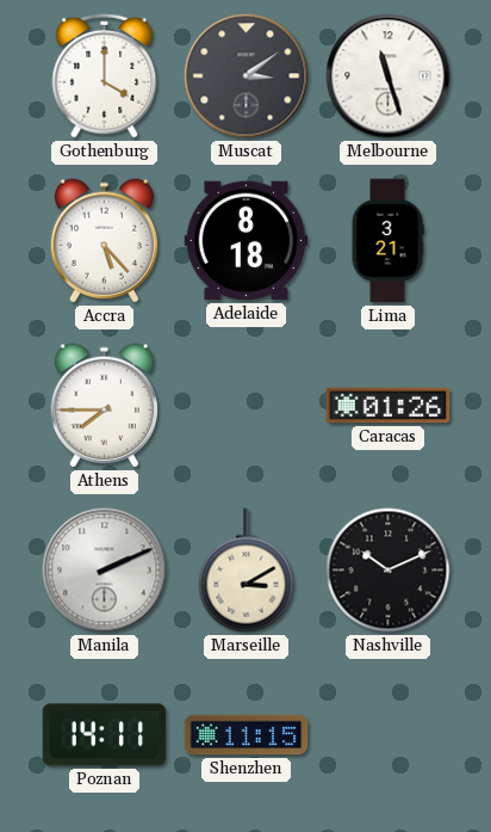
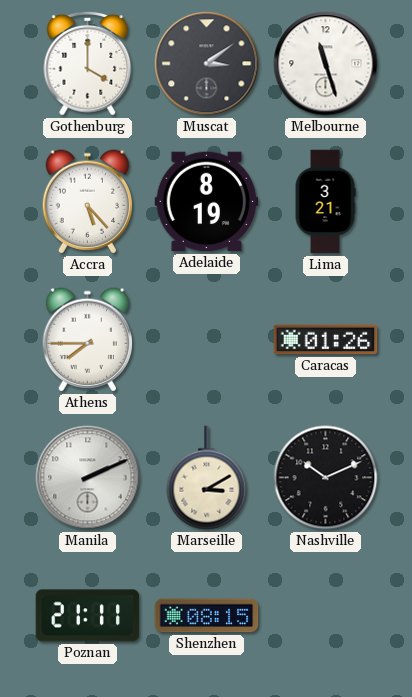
Adelaide: 8:18 -> 8:19 (207, 202)
Poznan: 14:11 -> 21:11 (88, 616)
Shenzhen: 11:15 -> 08:15 (207, 616)
